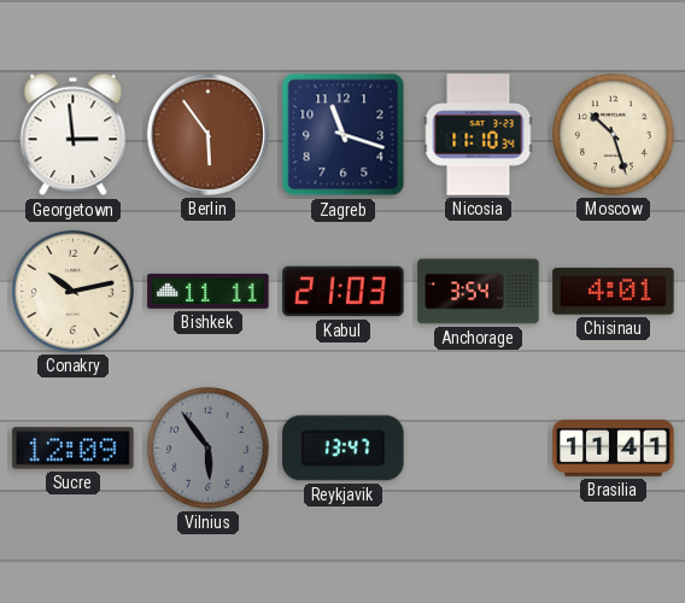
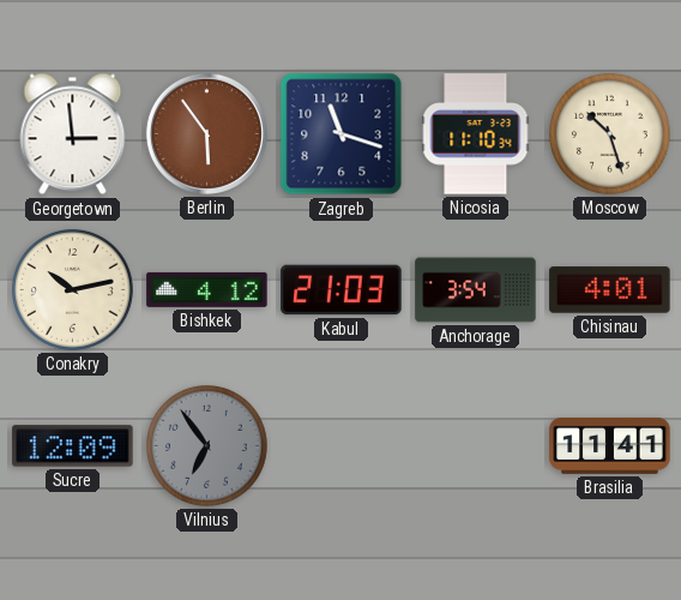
Bishkek: 11:11 -> 4:12 (207, 289)
Vilnius: 5:54 -> 6:54 (207, 446)
Reykjavik: 13:47 -> none (344, 449)
